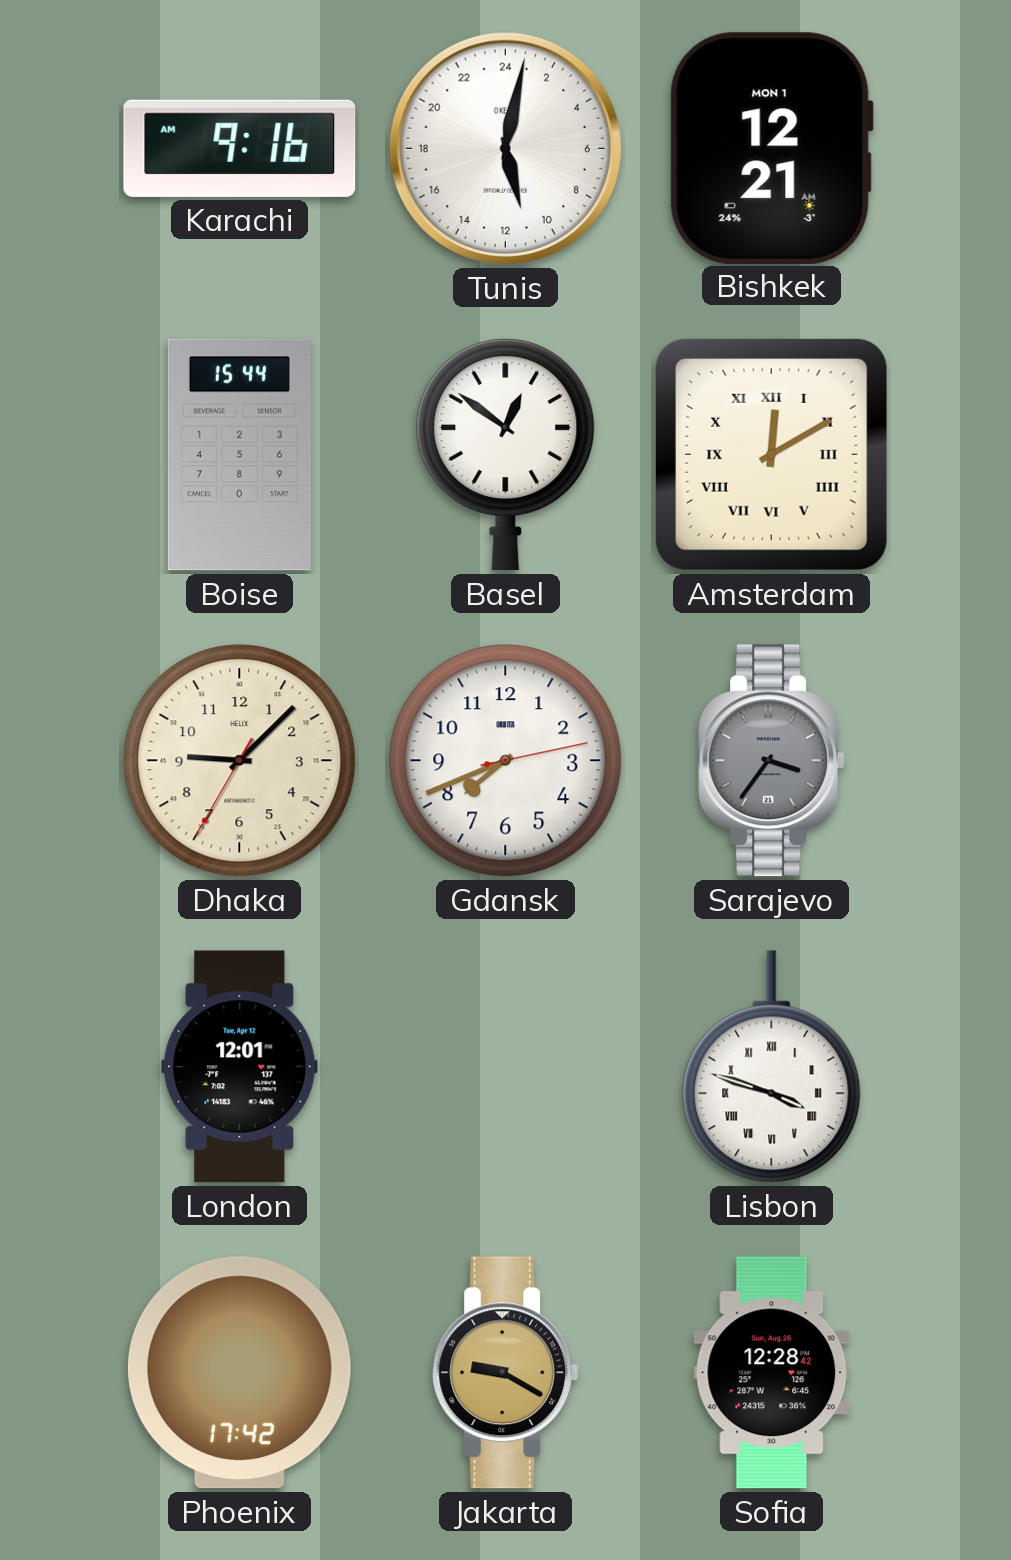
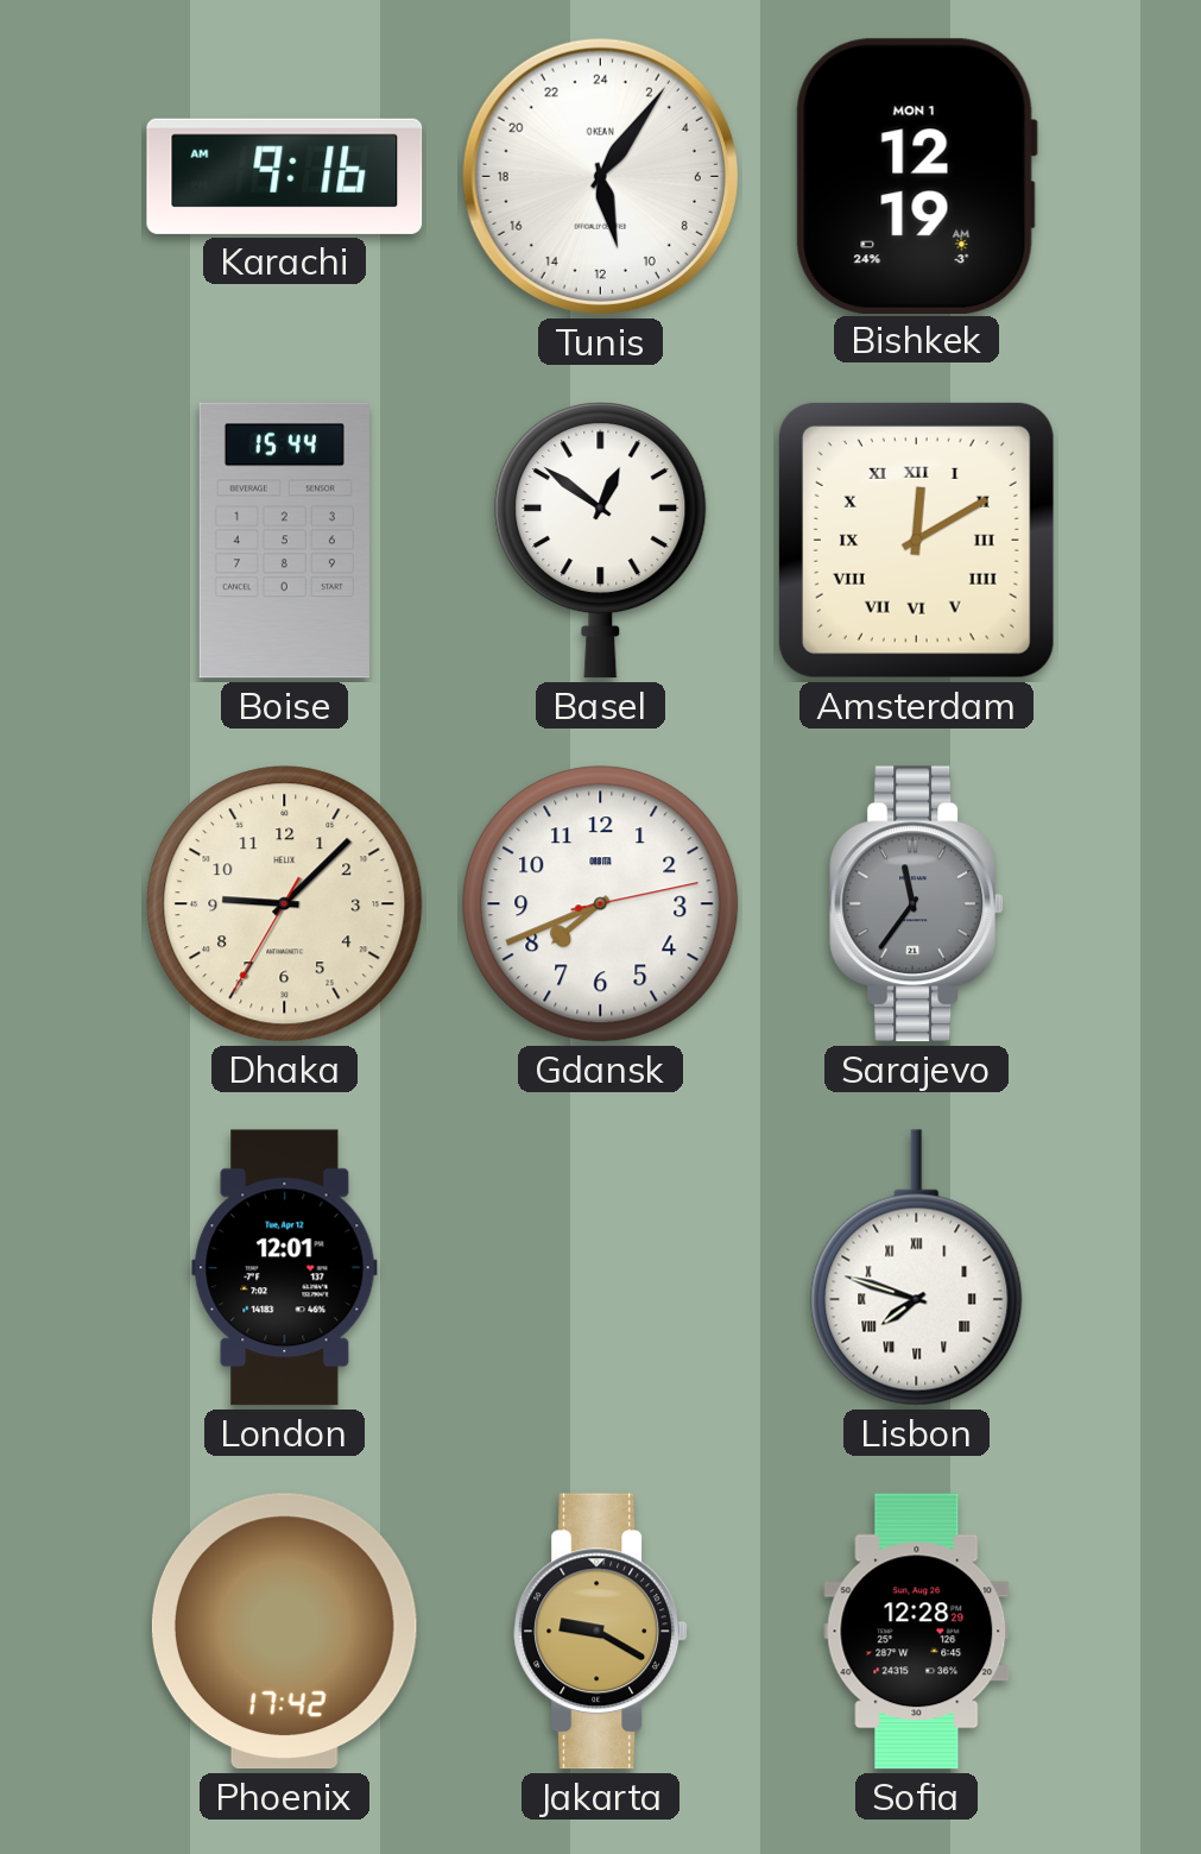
Tunis: 11:02 -> 11:06 (600, 176)
Bishkek: 12:21 -> 12:19 (916, 176)
Sarajevo: 3:36 -> 11:36 (916, 904)
Lisbon: 3:48 -> 7:48 (917, 1268)
Sofia: 12:28:42 -> 12:28:29 (917, 1632)
